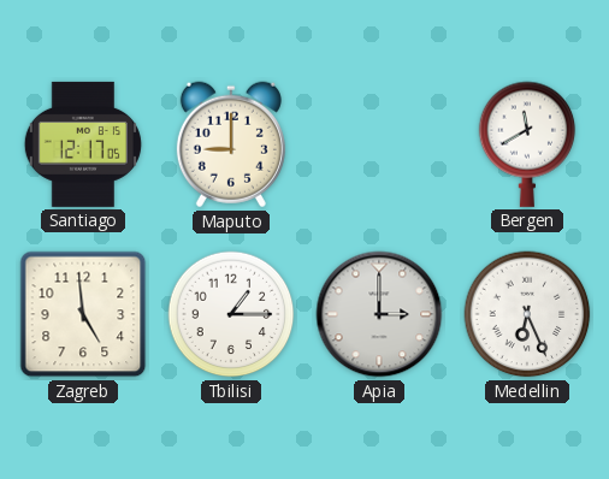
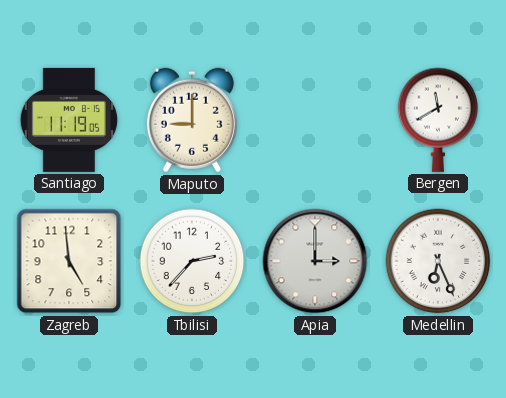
Santiago: 12:17 -> 11:19 (69, 120)
Tbilisi: 1:15 -> 2:37 (192, 261)
